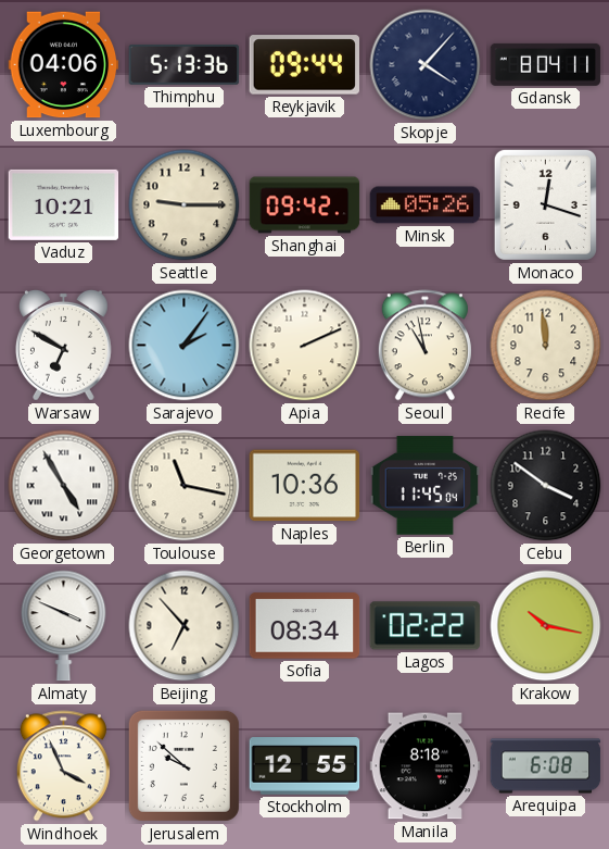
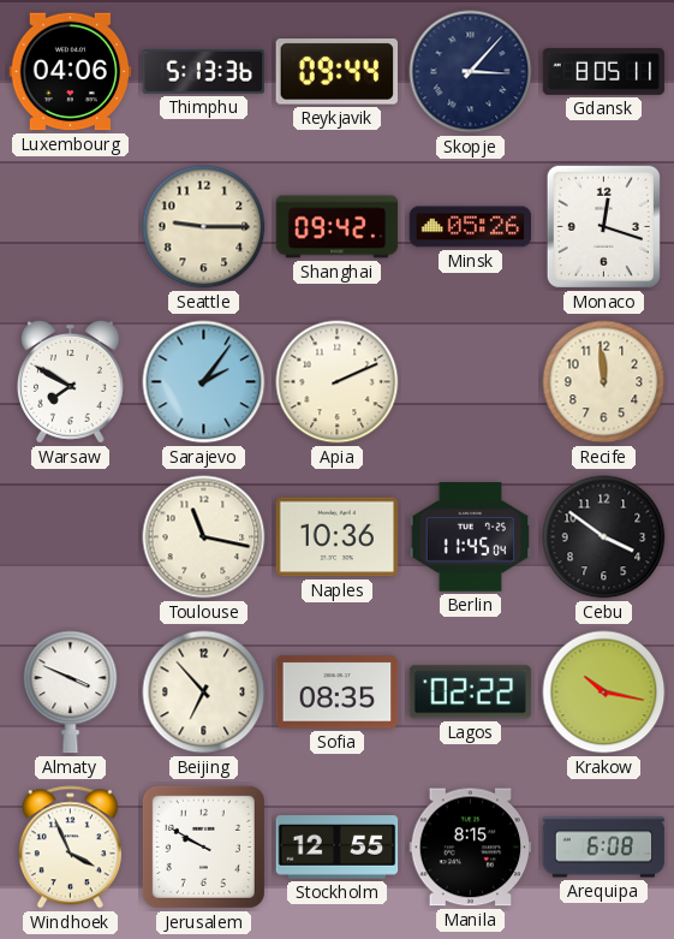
Skopje: 4:07 -> 3:07 (471, 72)
Gdansk: 8:04 -> 8:05 (604, 71)
Vaduz: 10:21 -> none (64, 204)
Warsaw: 6:50 -> 7:50 (70, 381)
Seoul: 10:58 -> none (424, 346)
Georgetown: 4:55 -> none (64, 486)
Sofia: 08:34 -> 08:35 (338, 693)
Jerusalem: 9:52 -> 9:50 (203, 846)
Manila: 8:18 -> 8:15 (471, 848)
